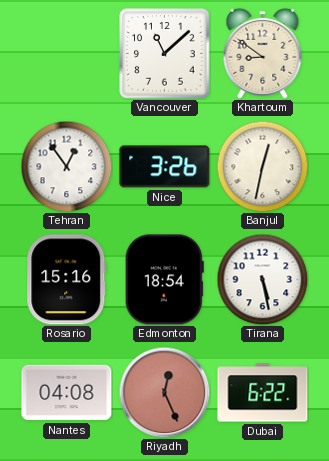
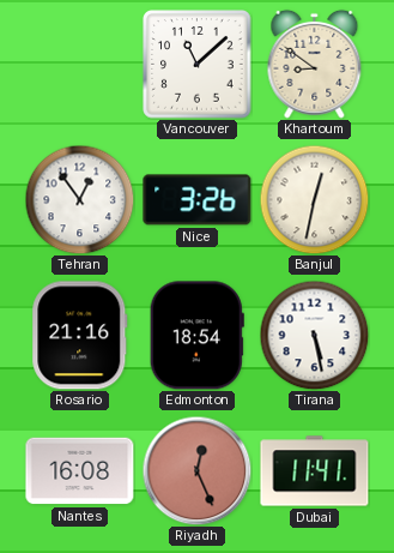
Rosario: 15:16 -> 21:16 (80, 336)
Nantes: 04:08 -> 16:08 (80, 471)
Dubai: 6:22 -> 11:41 (315, 471)
